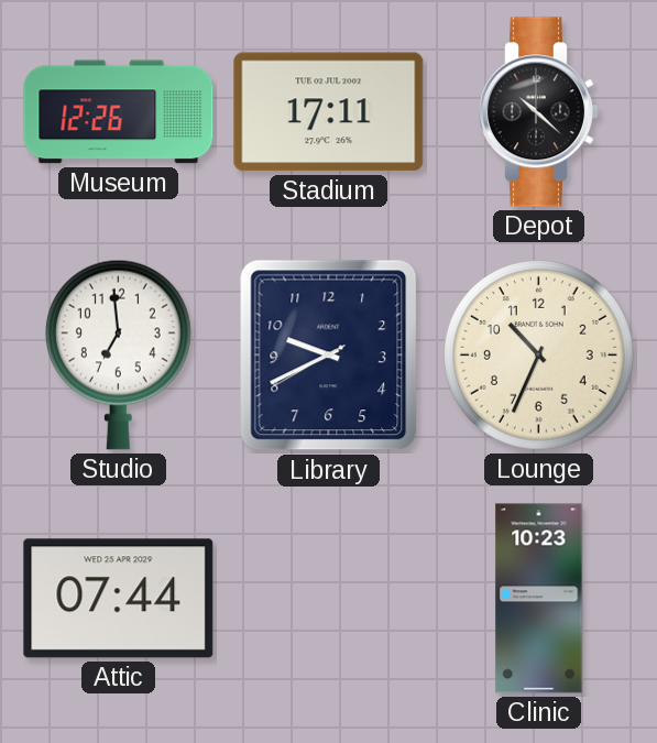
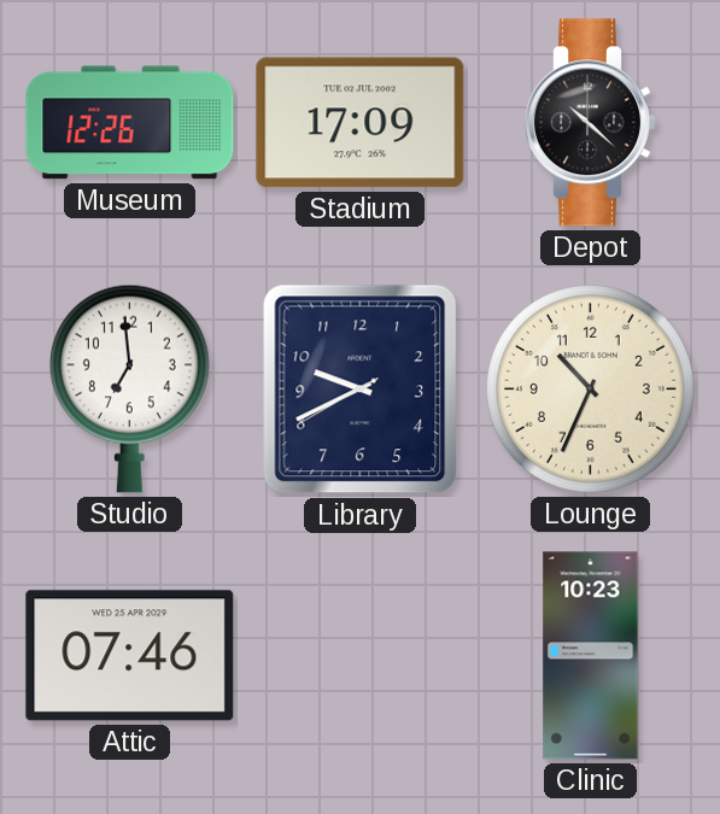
Stadium: 17:11 -> 17:09 (361, 123)
Attic: 07:44 -> 07:46 (130, 656)
